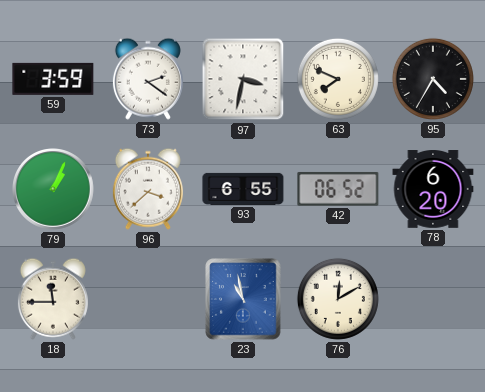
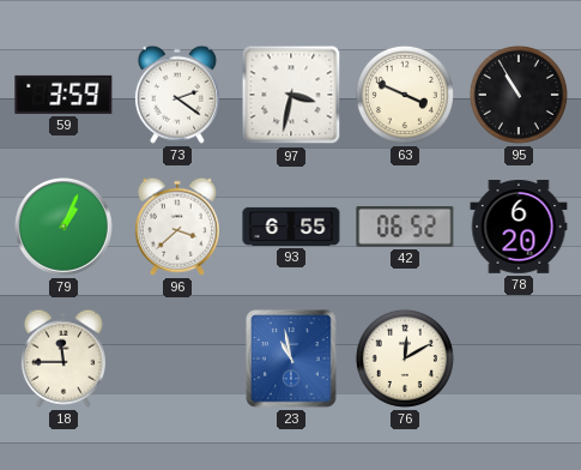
63: 7:49 -> 3:49 (405, 95)
95: 4:35 -> 10:55 (519, 95)
